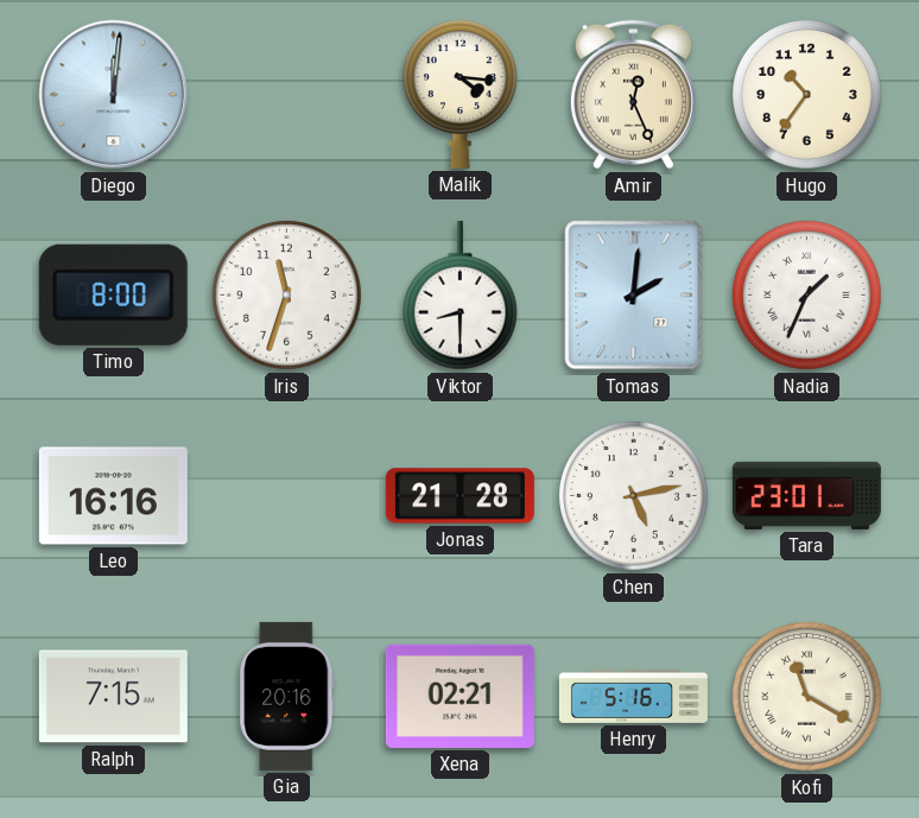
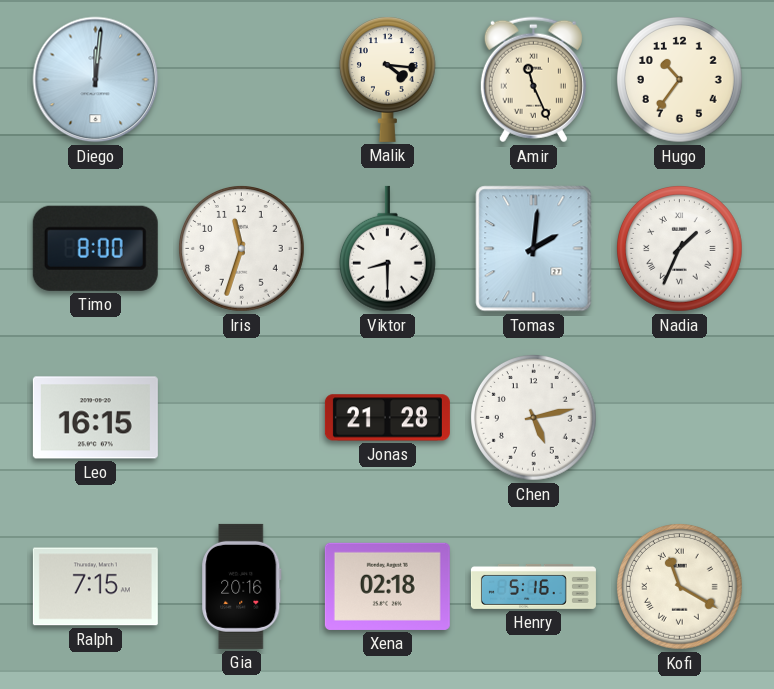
Amir: 12:26 -> 11:26 (533, 80)
Leo: 16:16 -> 16:15 (95, 418)
Tara: 23:01 -> none (806, 495)
Xena: 02:21 -> 02:18 (387, 586)
